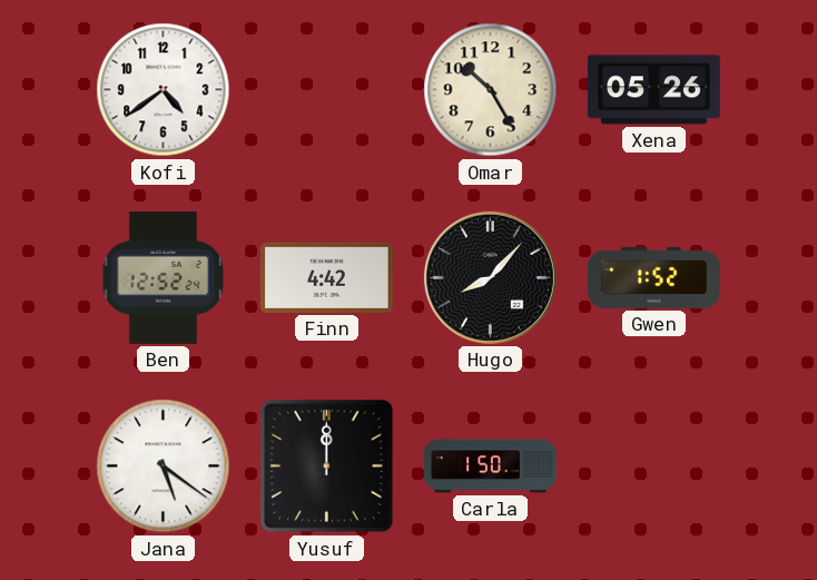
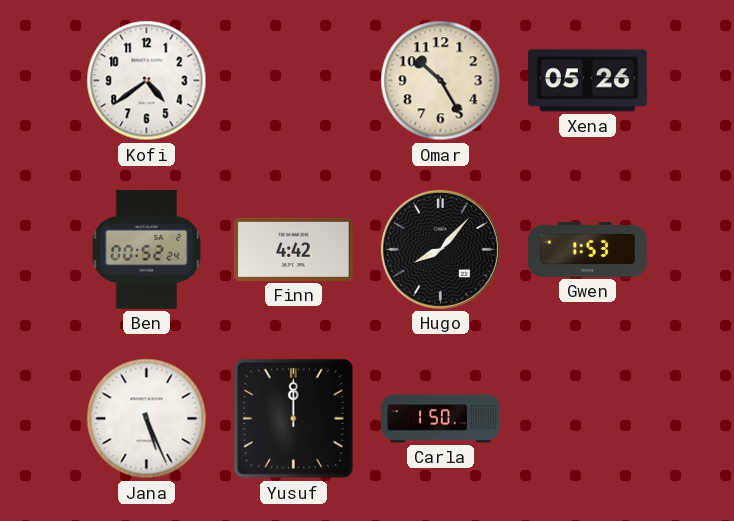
Ben: 12:52 -> 00:52 (146, 249)
Gwen: 1:52 -> 1:53 (588, 249)
Jana: 5:21 -> 5:26 (147, 419)
